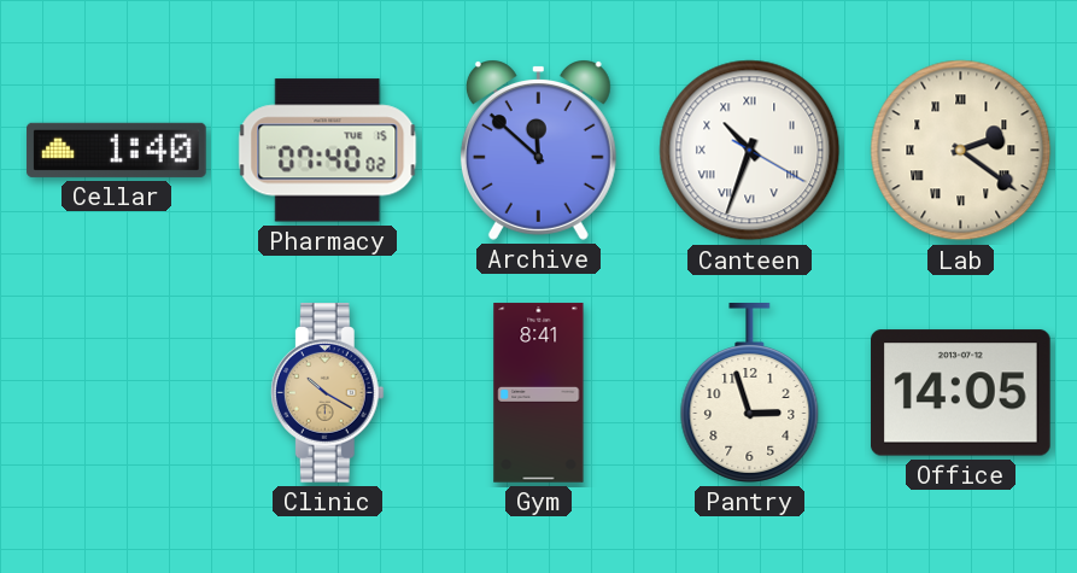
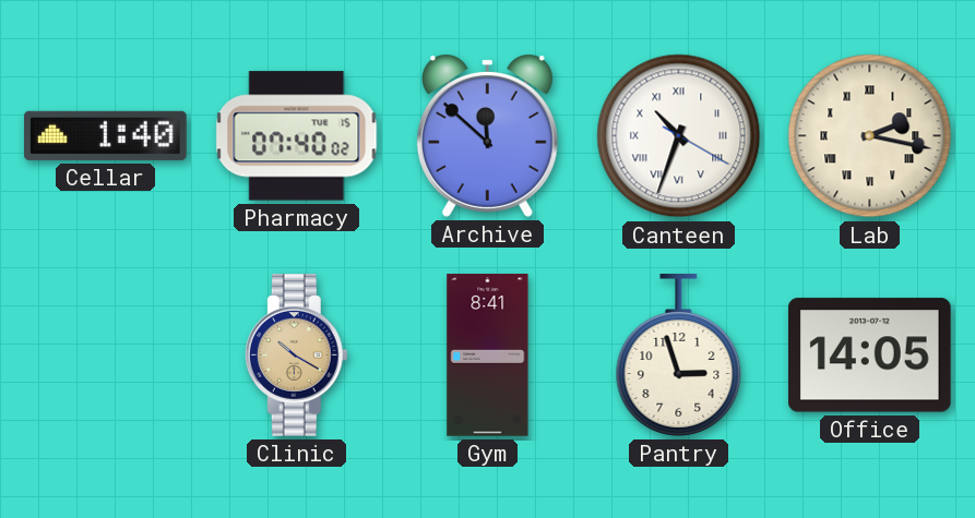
Lab: 2:21 -> 2:17 (870, 136)
